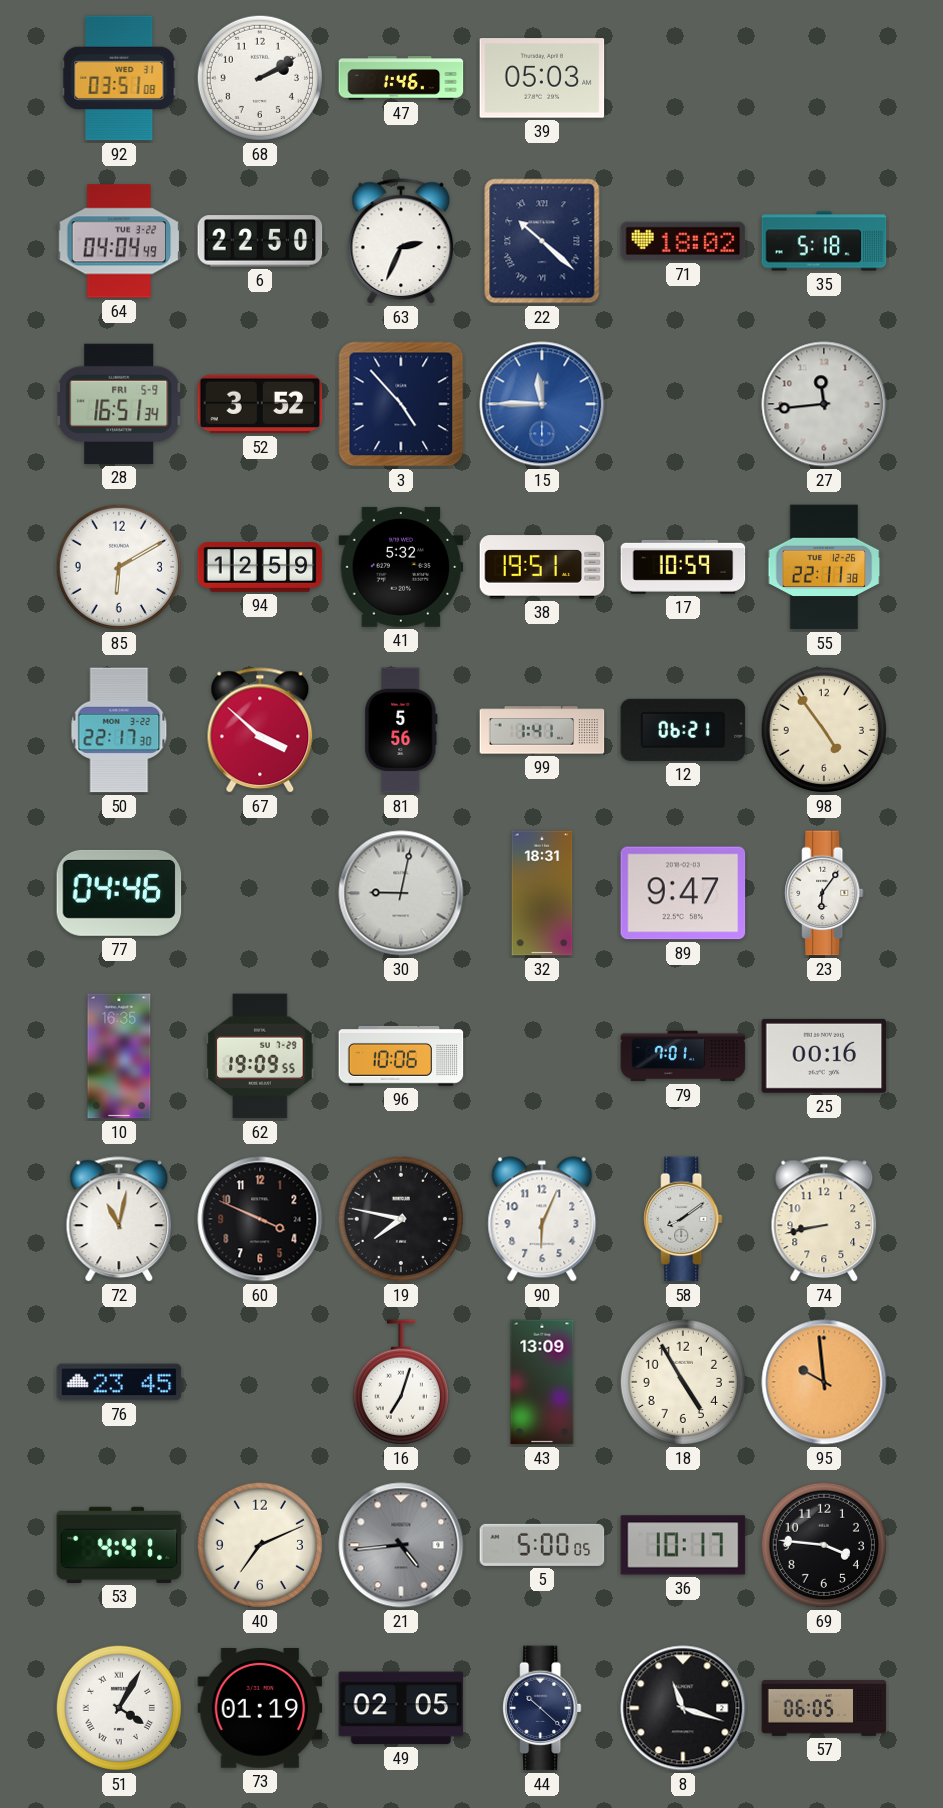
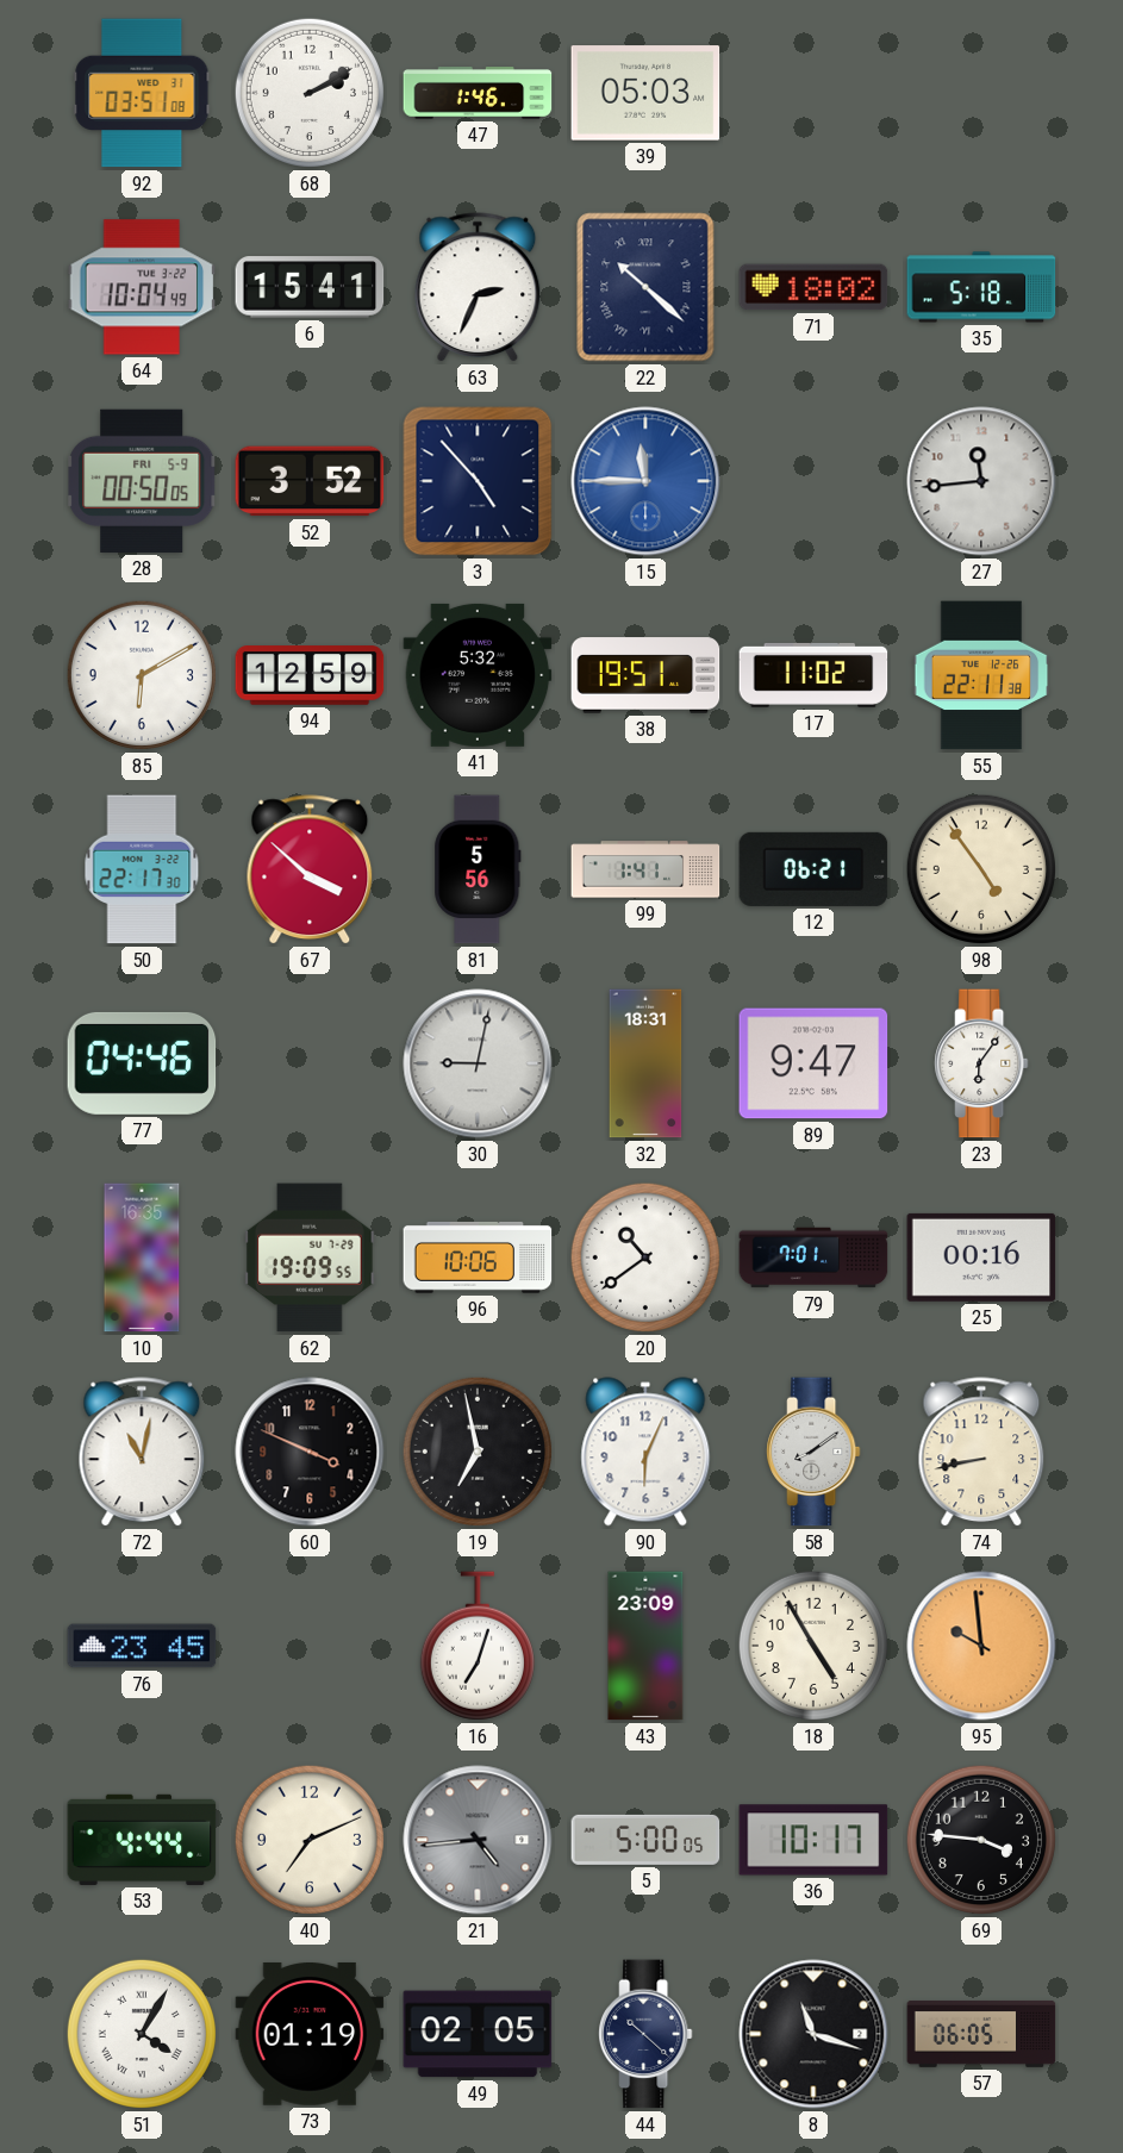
64: 04:04 -> 10:04 (142, 287)
6: 22:50 -> 15:41 (310, 287)
28: 16:51 -> 00:50 (142, 481)
17: 10:59 -> 11:02 (813, 675)
20: none -> 10:39 (645, 1258)
19: 7:47 -> 6:58 (478, 1452)
43: 13:09 -> 23:09 (645, 1646)
53: 4:41 -> 4:44 (142, 1840)
